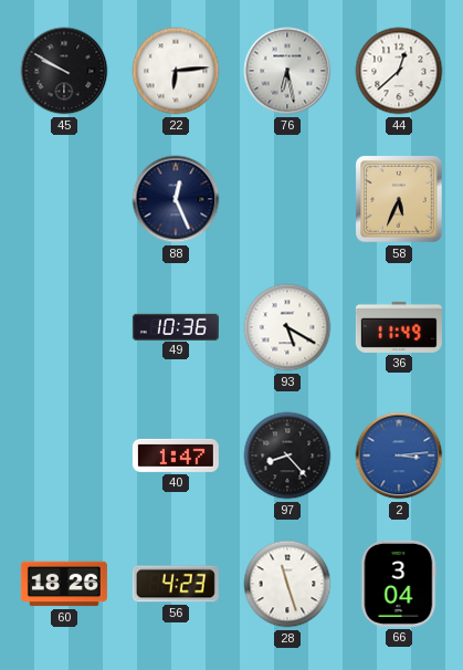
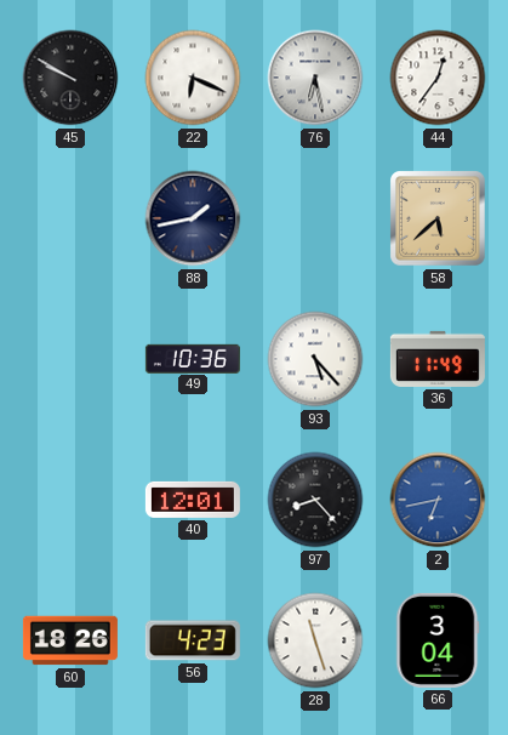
22: 6:14 -> 6:19 (193, 78)
44: 12:38 -> 12:36 (438, 78)
88: 12:26 -> 1:43 (193, 218)
58: 5:34 -> 5:38 (438, 218)
93: 5:20 -> 5:23 (315, 359)
40: 1:47 -> 12:01 (193, 500)
2: 3:14 -> 6:43 (438, 500)
